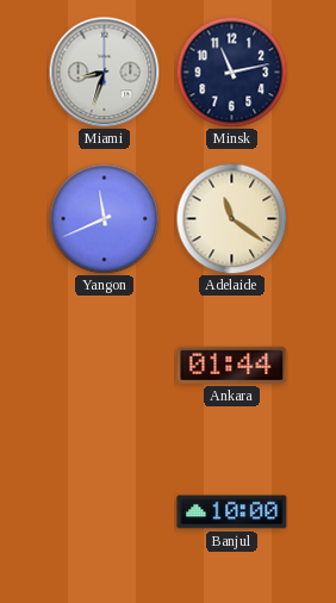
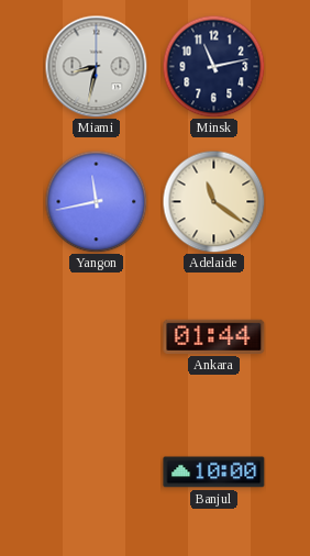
Miami: 8:33 -> 8:32 (96, 66)
Yangon: 11:41 -> 11:43 (96, 201)
